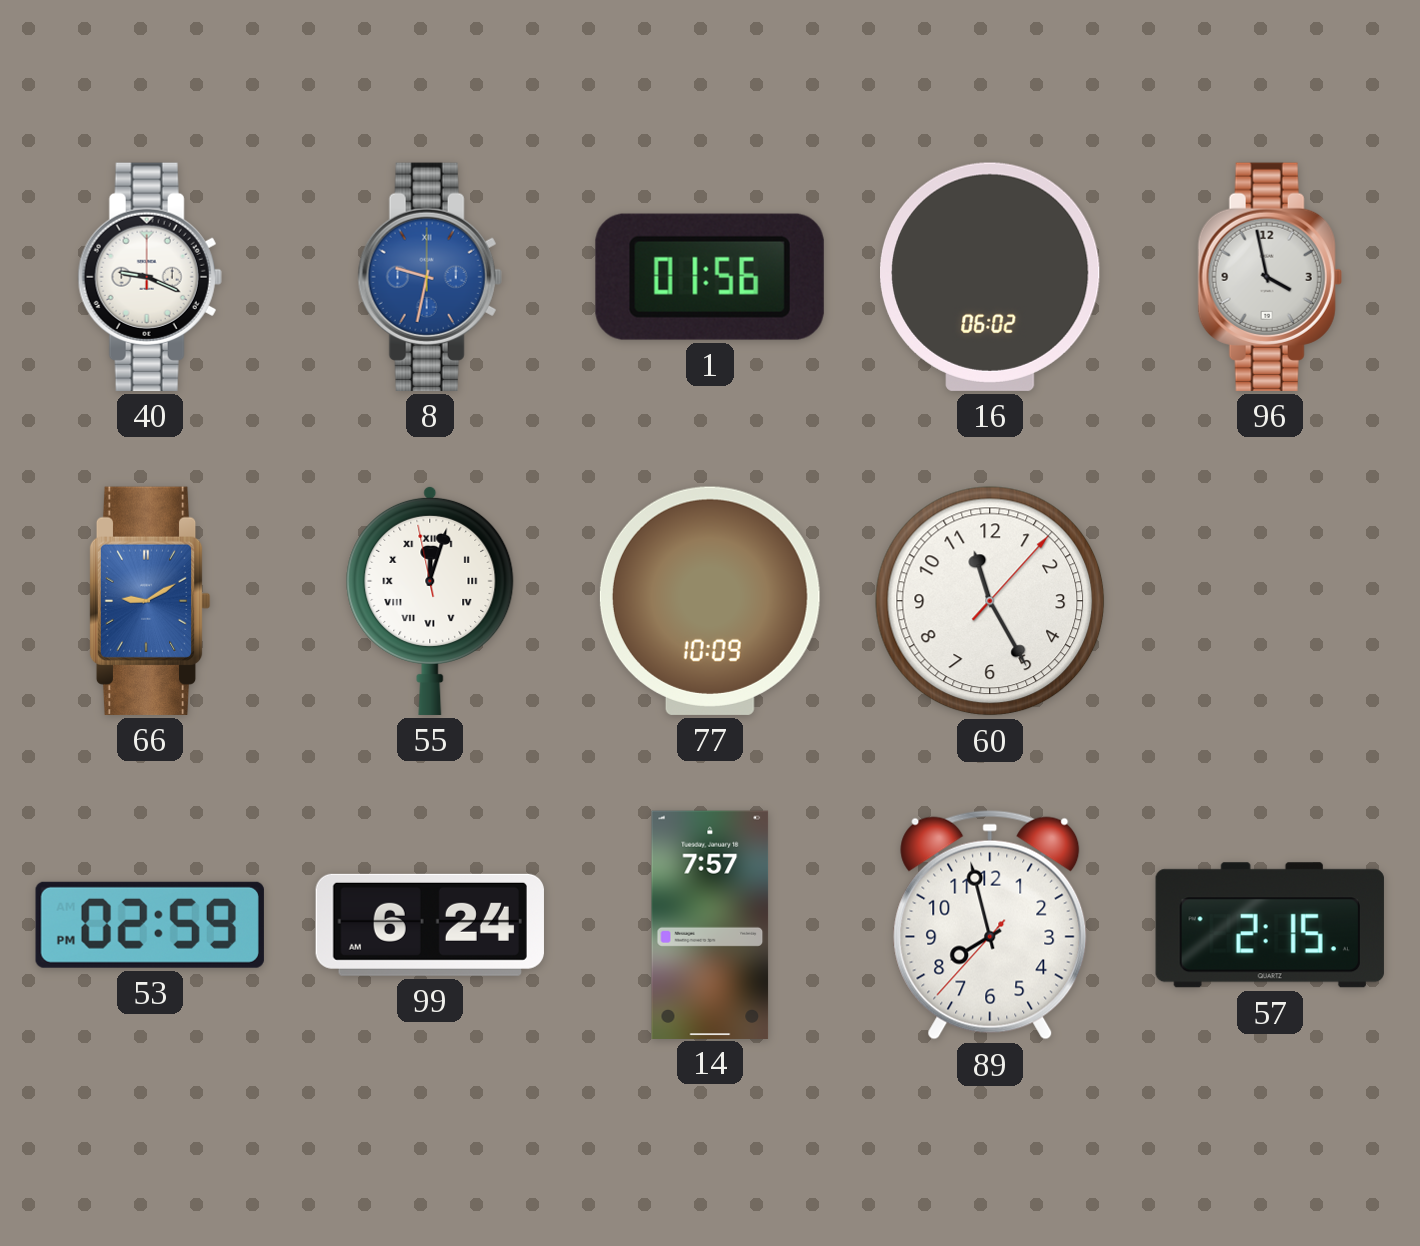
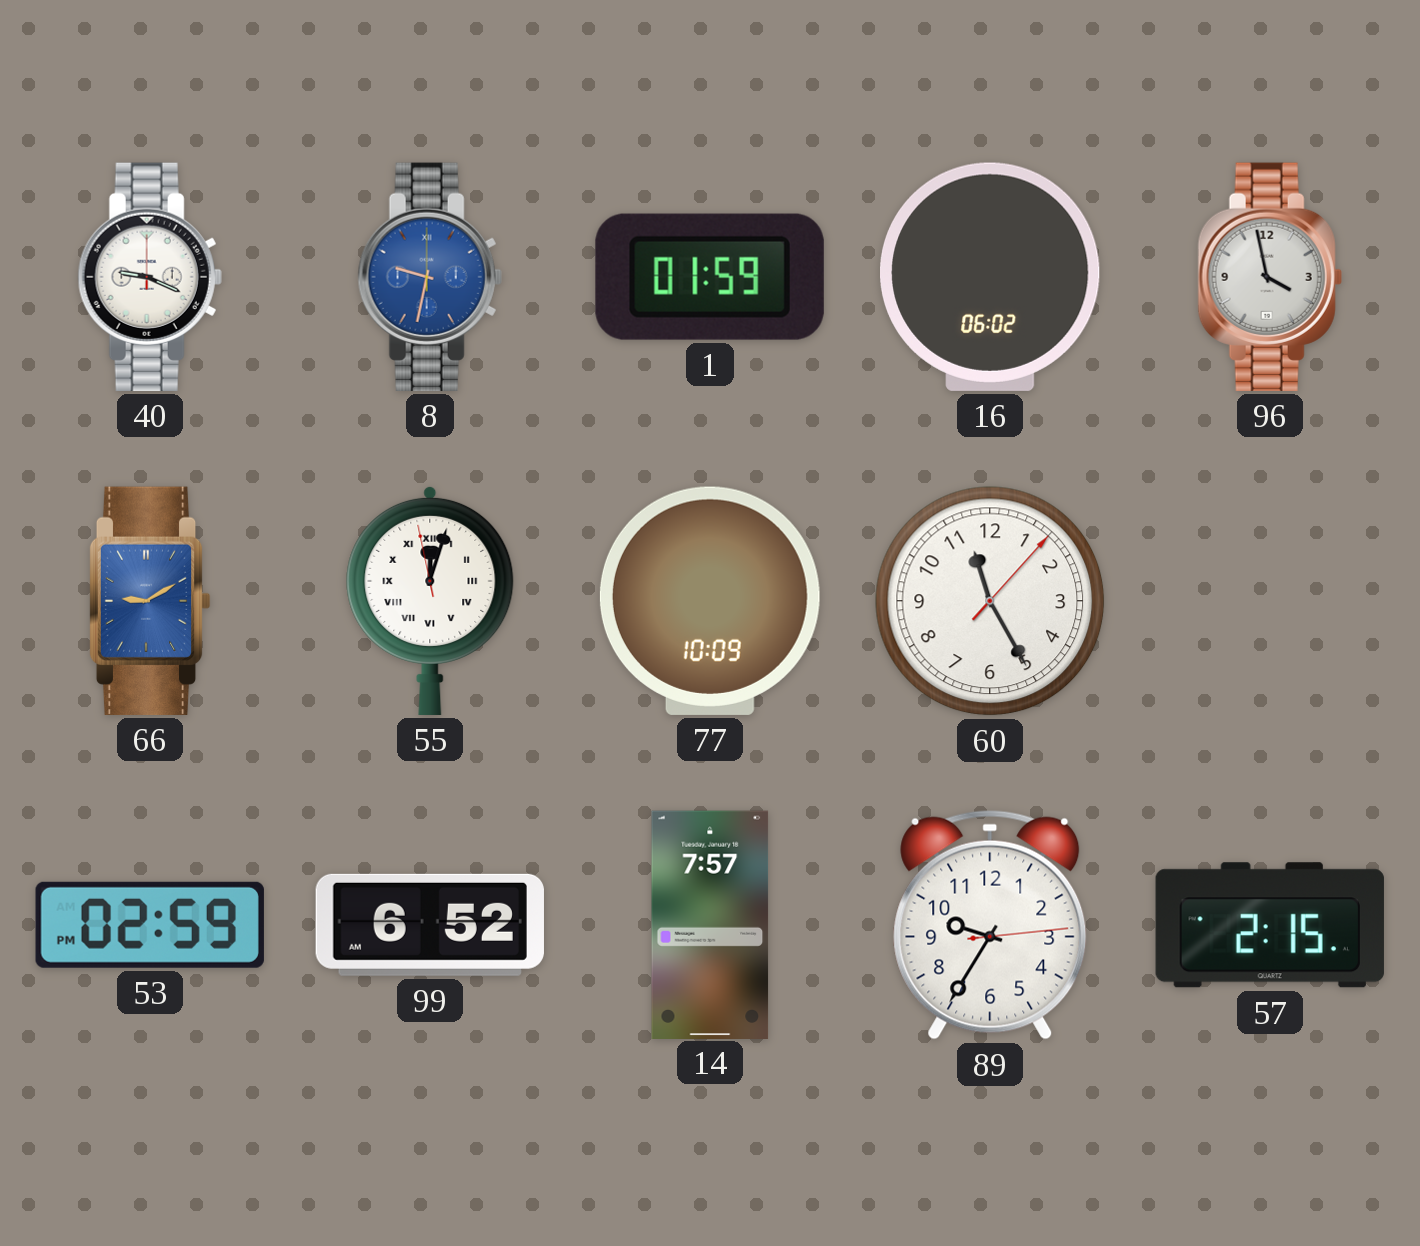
1: 01:56 -> 01:59 (710, 277)
99: 6:24 -> 6:52 (430, 925)
89: 7:57 -> 9:35 (990, 925)
